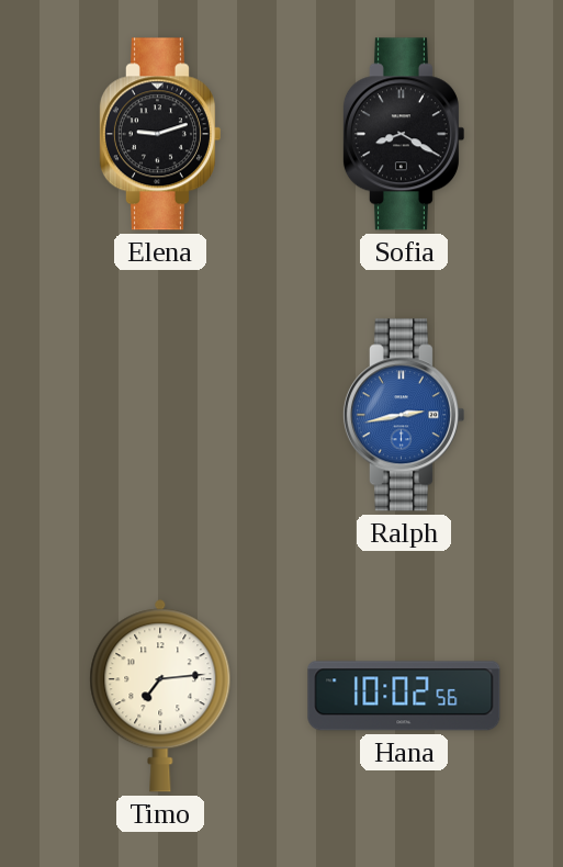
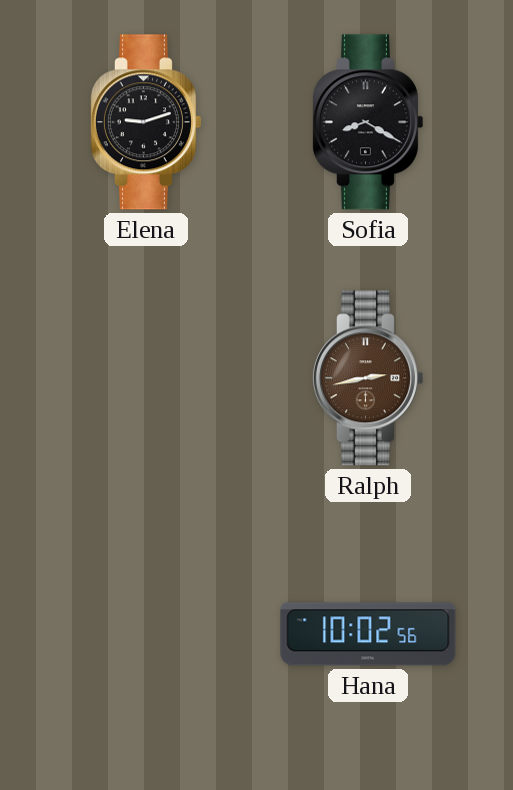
Ralph dial: blue -> brown (367, 378)
Timo: 7:14 -> none (160, 696)
